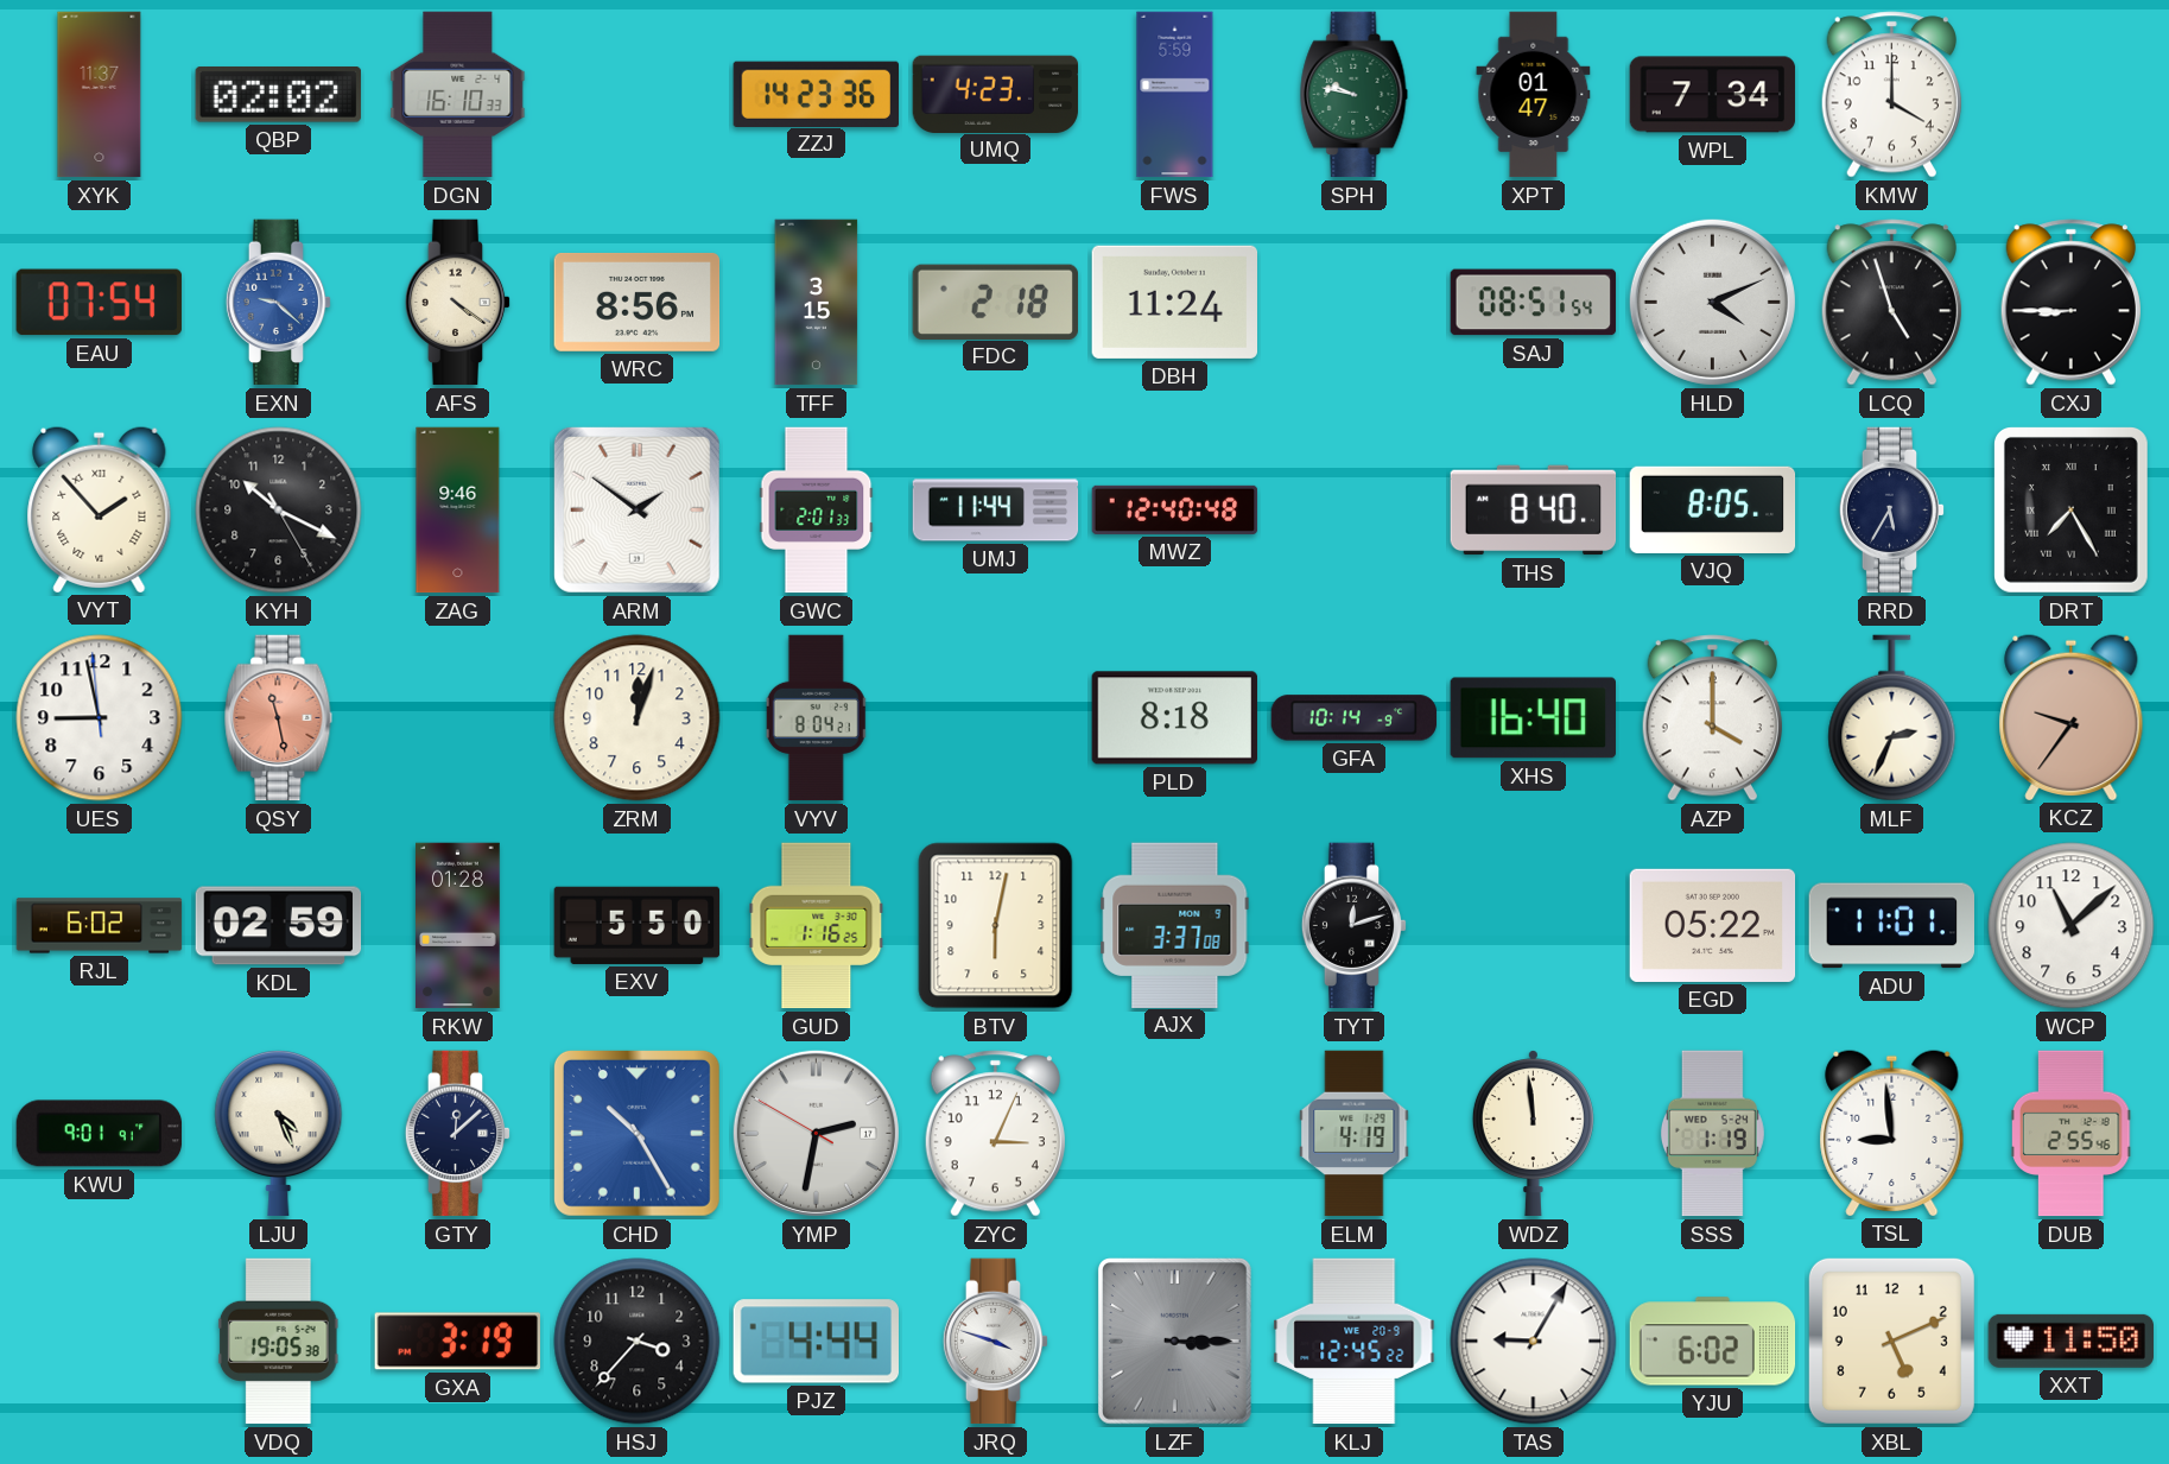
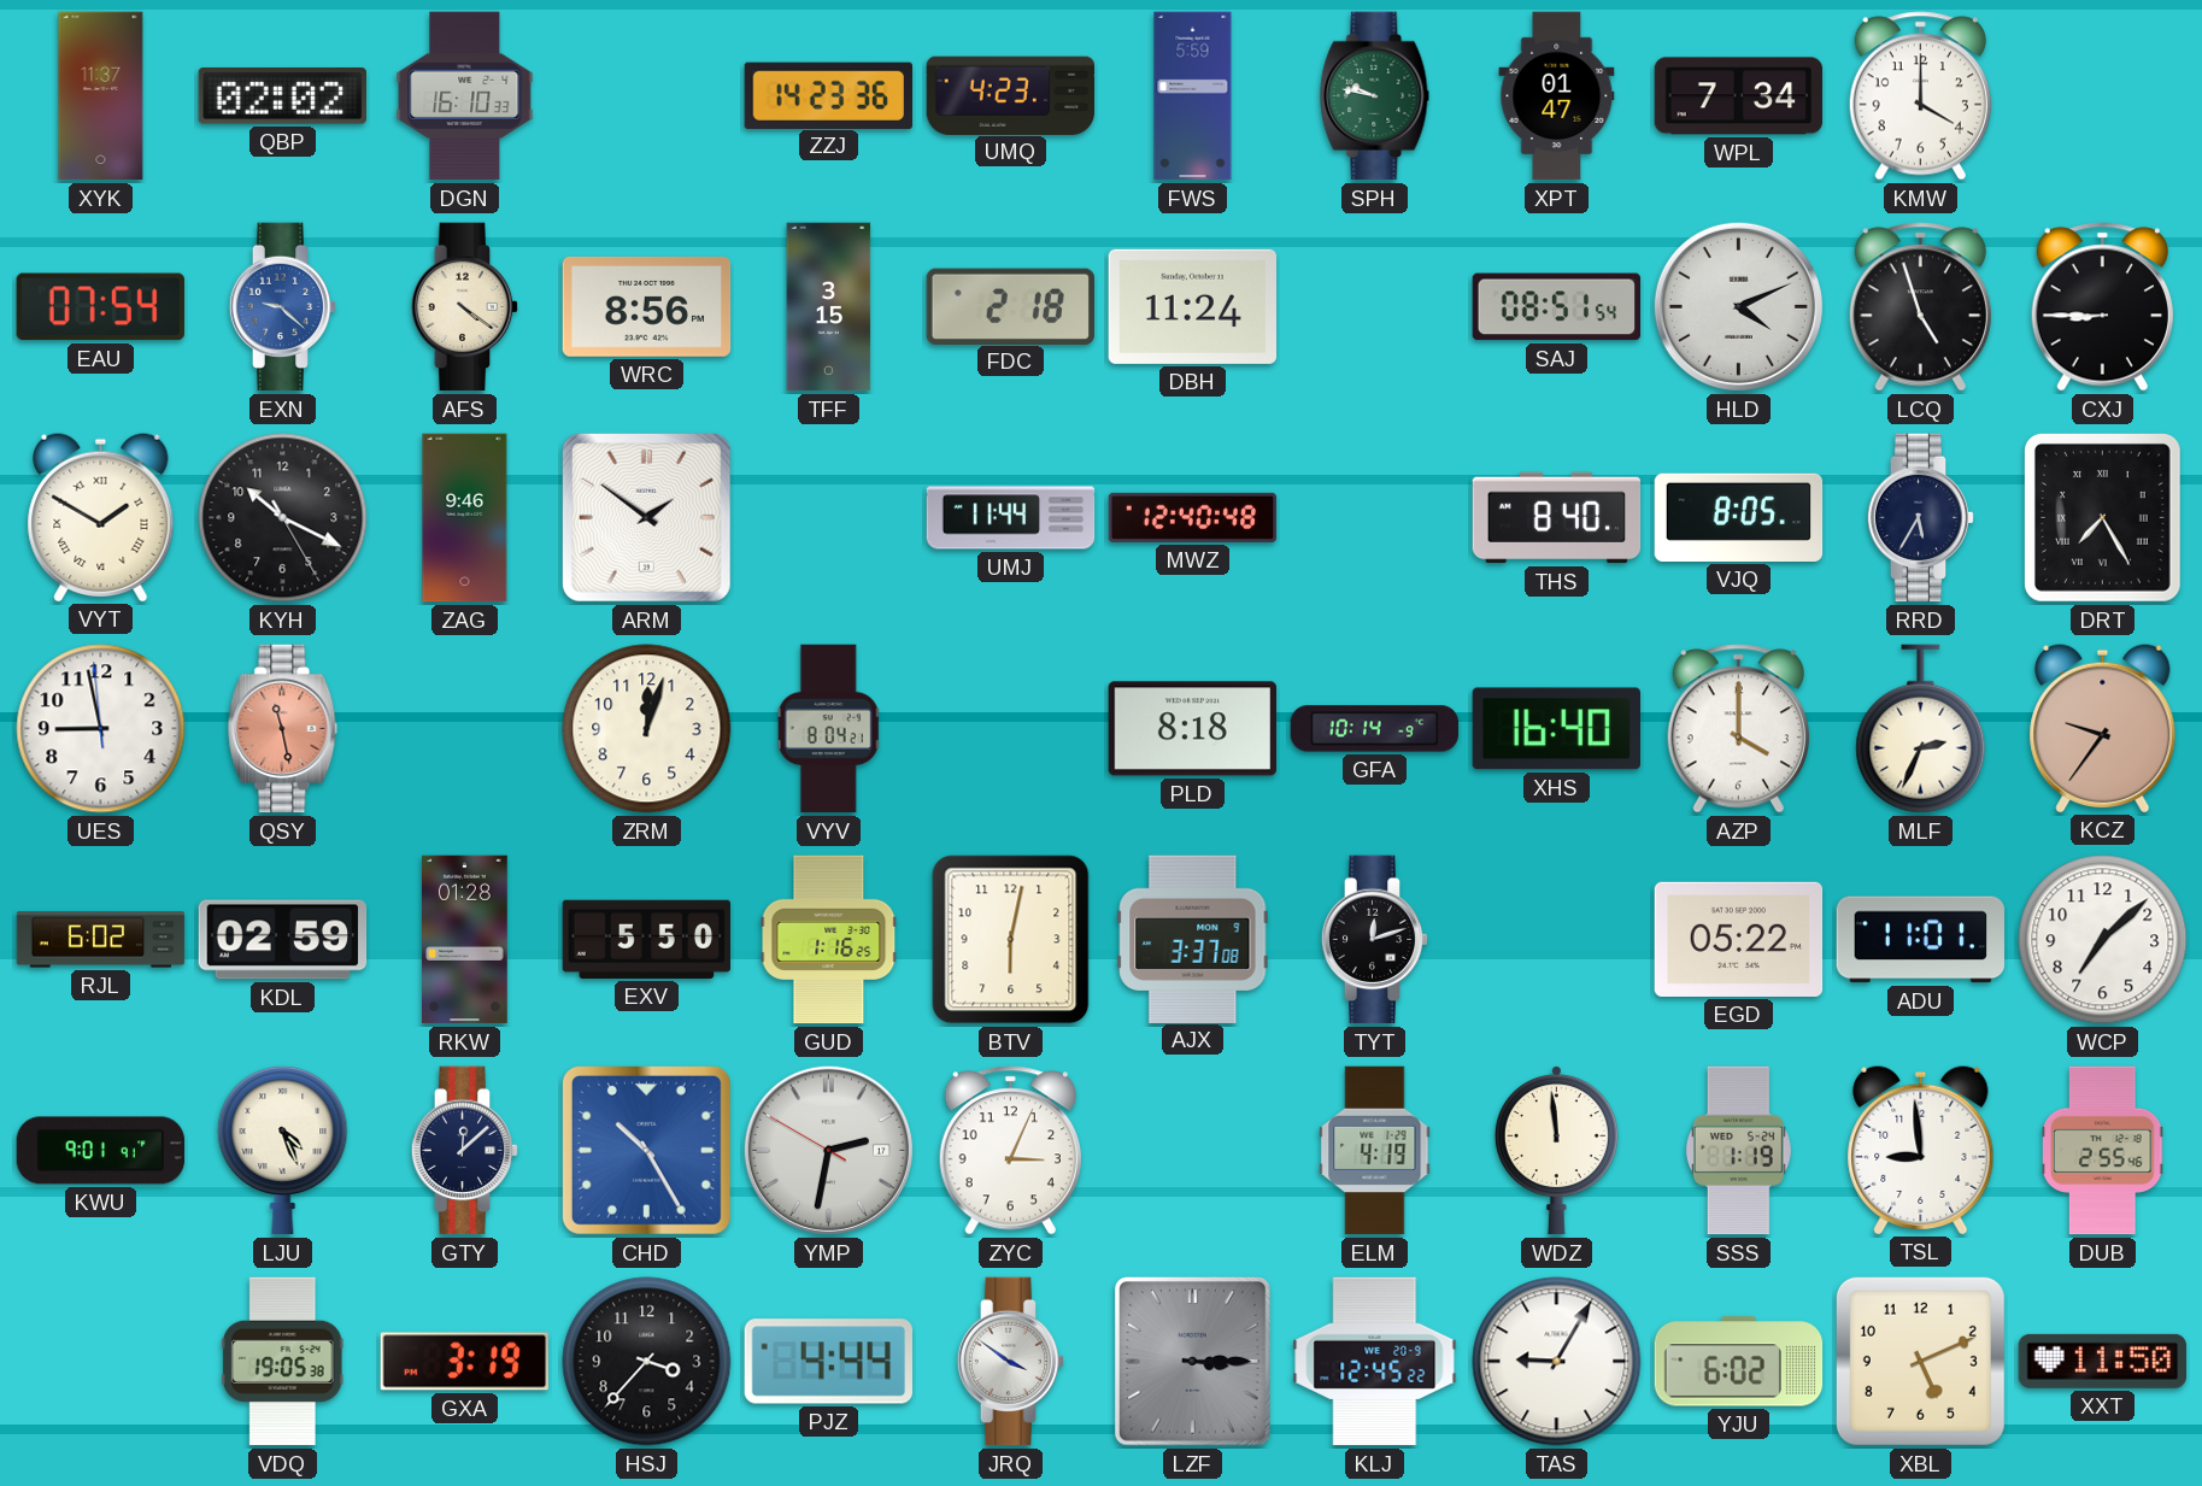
VYT: 1:53 -> 1:50 (101, 517)
GWC: 2:01 -> none (817, 511)
WCP: 11:08 -> 7:08 (2103, 940)
JRQ: 3:48 -> 3:51 (1011, 1362)
